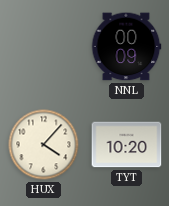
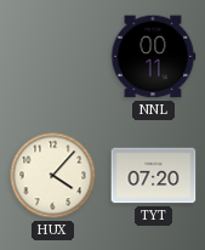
NNL: 00:09 -> 00:11 (153, 57)
TYT: 10:20 -> 07:20 (154, 176)
